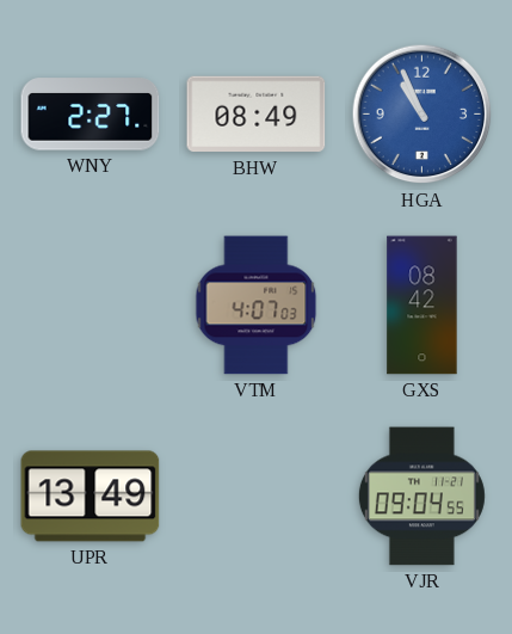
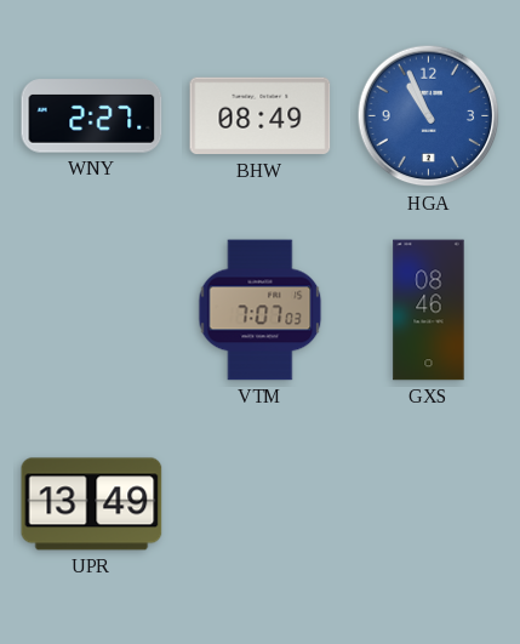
VTM: 4:07 -> 7:07 (261, 310)
GXS: 08:42 -> 08:46 (429, 310)
VJR: 09:04 -> none (421, 497)
